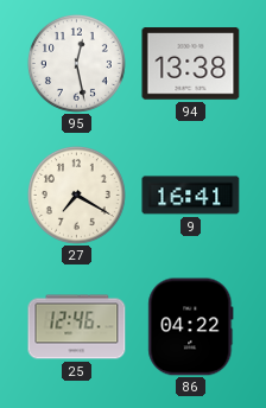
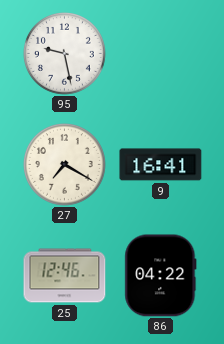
95: 12:28 -> 9:28 (64, 53)
94: 13:38 -> none (191, 64)
